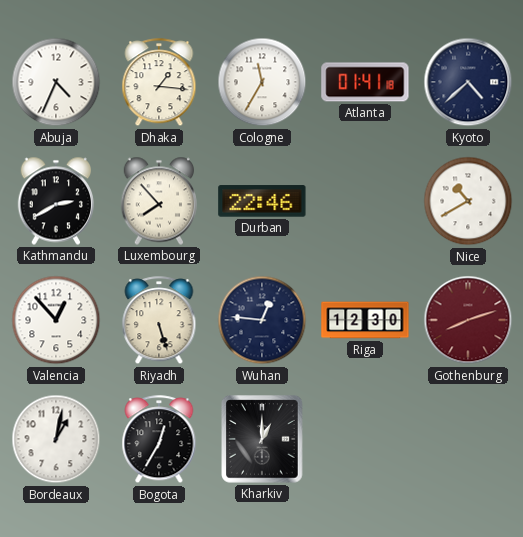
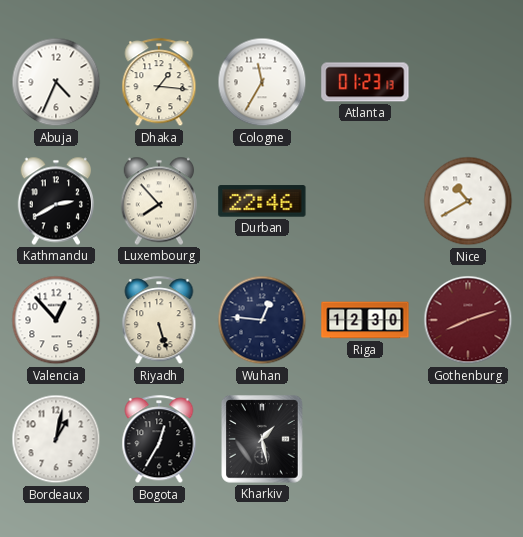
Atlanta: 01:41 -> 01:23 (365, 82)
Kyoto: 4:38 -> none (468, 82)
Kharkiv: 1:00 -> 1:28 (262, 439)
